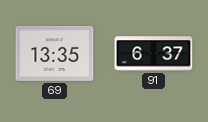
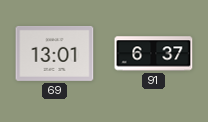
69: 13:35 -> 13:01 (55, 53)
